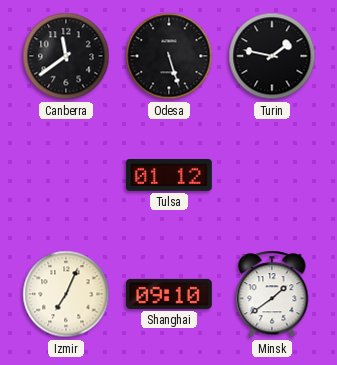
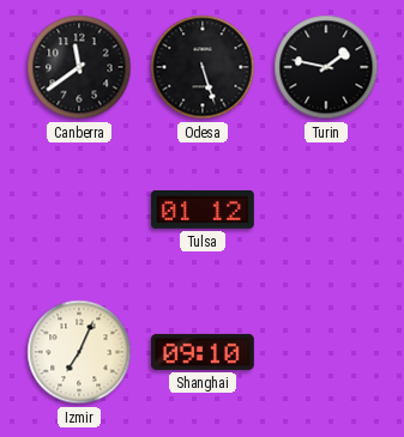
Minsk: 1:39 -> none (272, 294)
